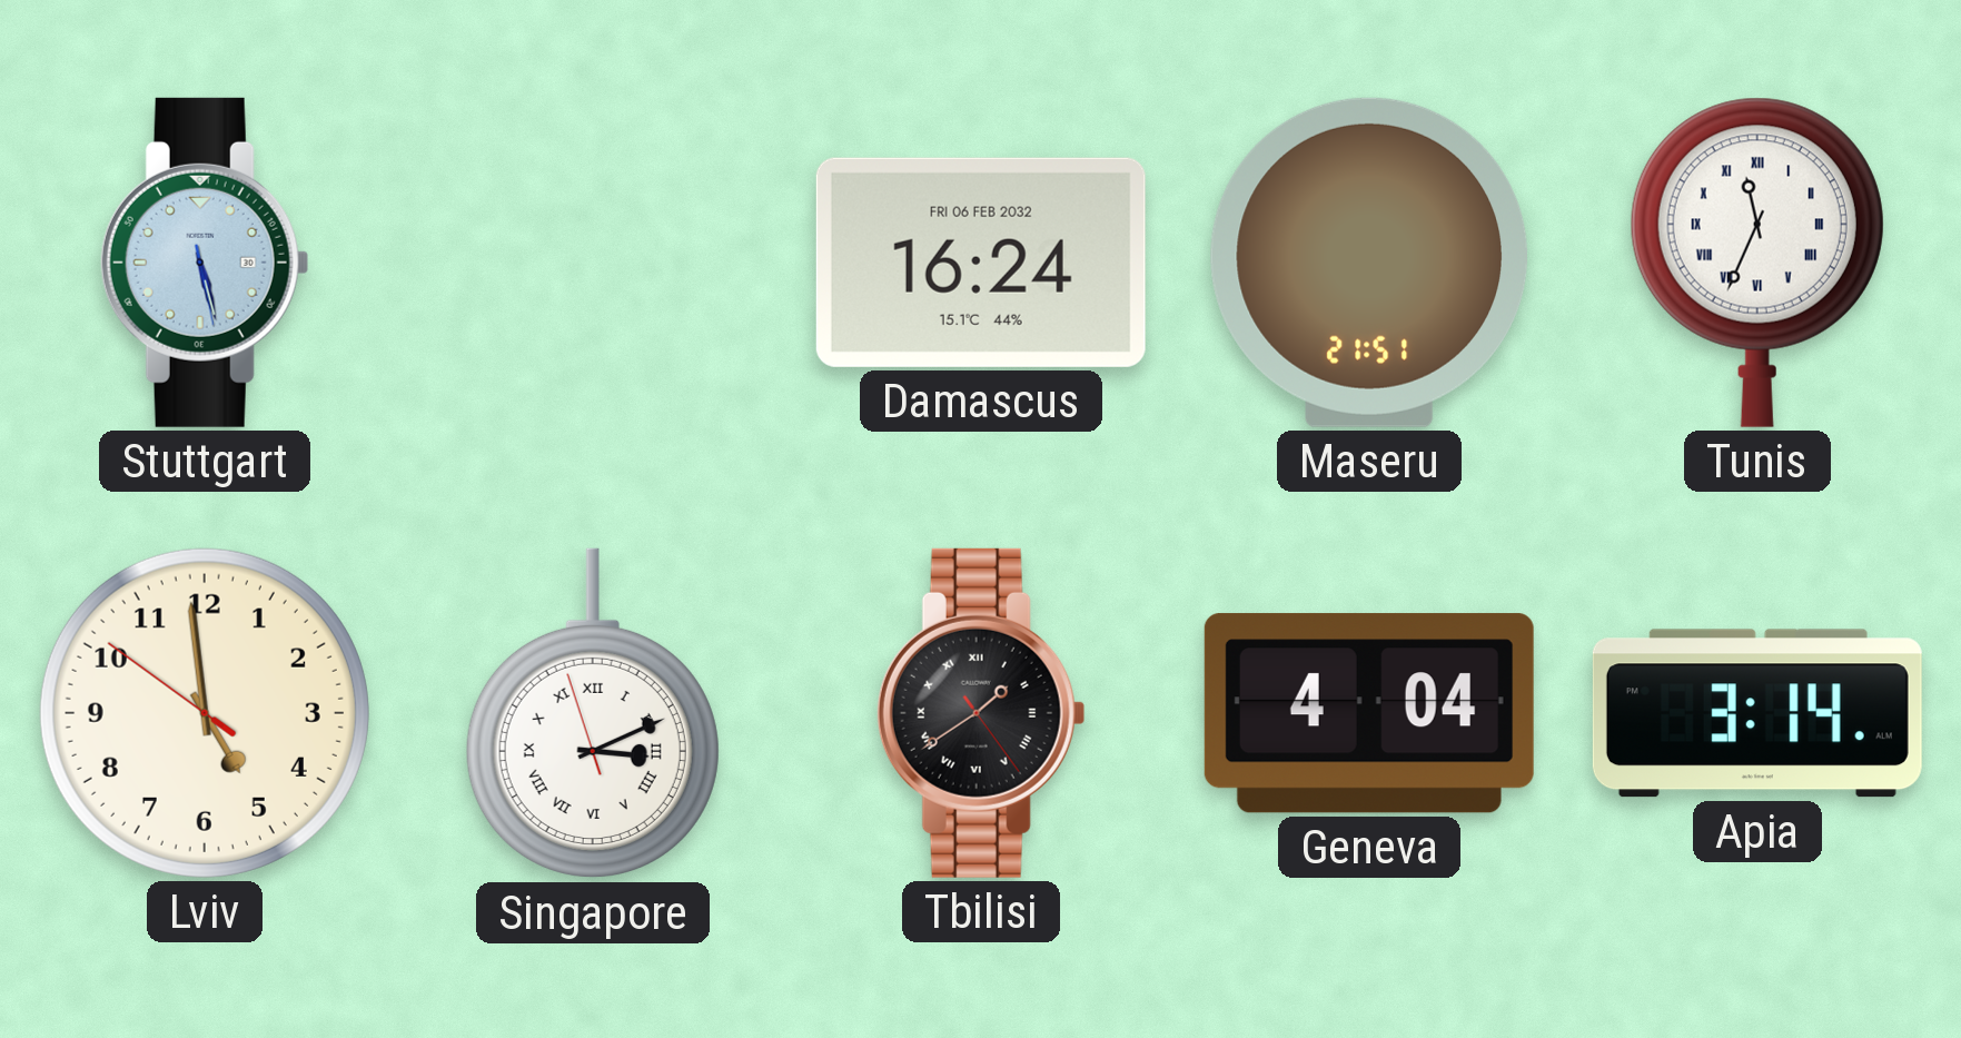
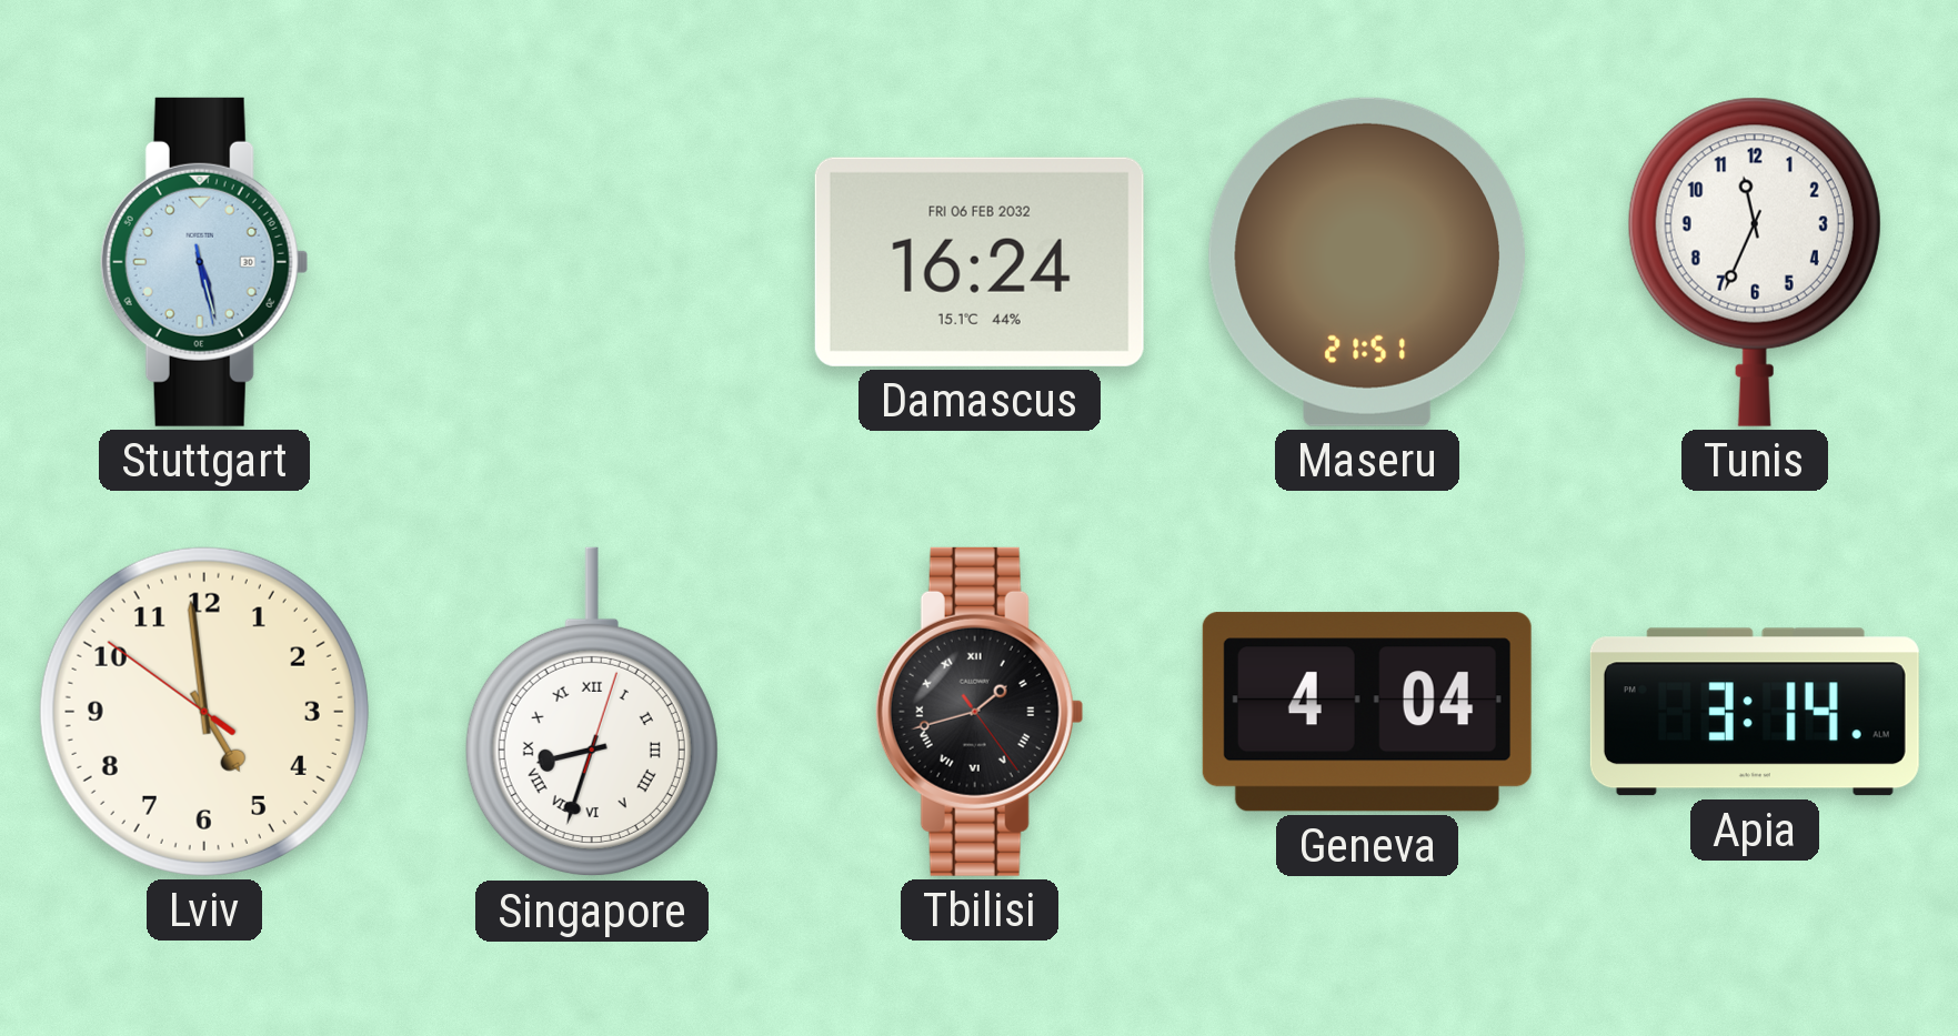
Tunis numerals: Roman -> Arabic (1755, 262)
Singapore: 3:10 -> 8:33 (592, 712)
Tbilisi: 1:39 -> 1:42 (980, 712)
